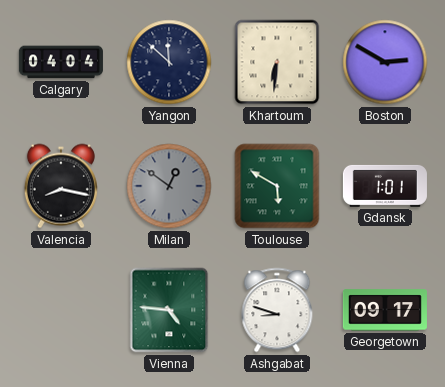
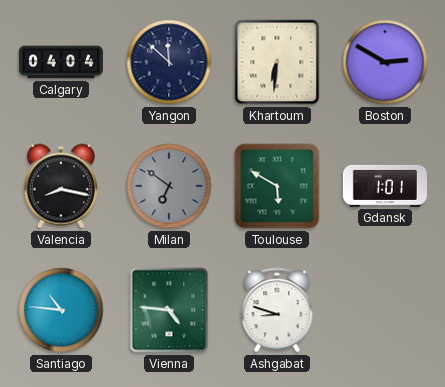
Milan: 12:51 -> 6:51 (169, 186)
Santiago: none -> 10:46 (61, 310)
Georgetown: 09:17 -> none (385, 310)
